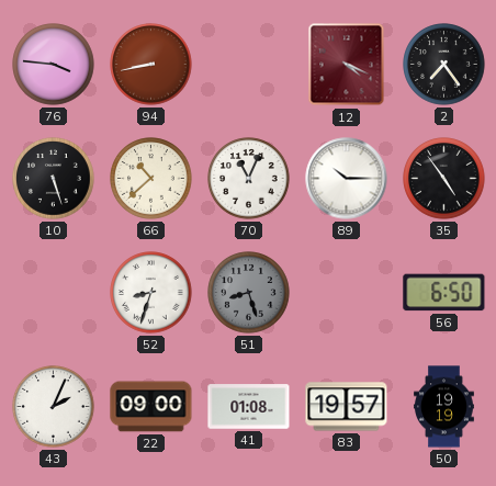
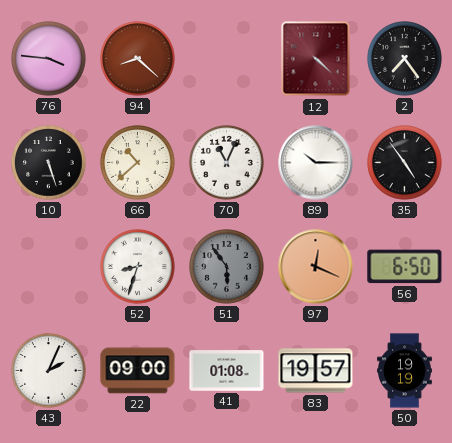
94: 8:43 -> 8:22 (138, 59)
12: 4:19 -> 4:22 (316, 59)
51: 8:27 -> 5:54 (227, 267)
97: none -> 12:19 (316, 267)
